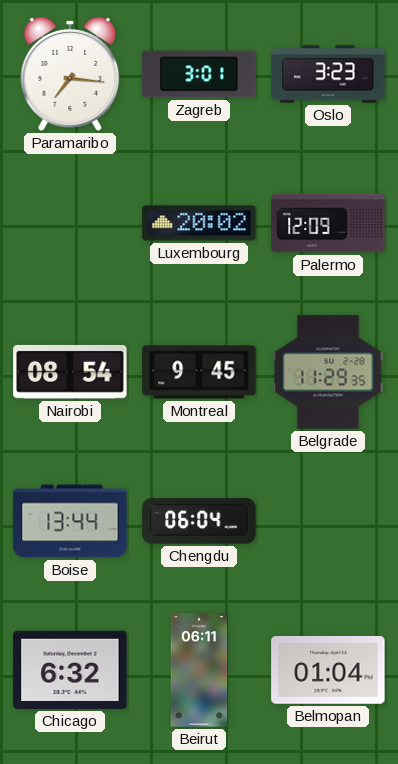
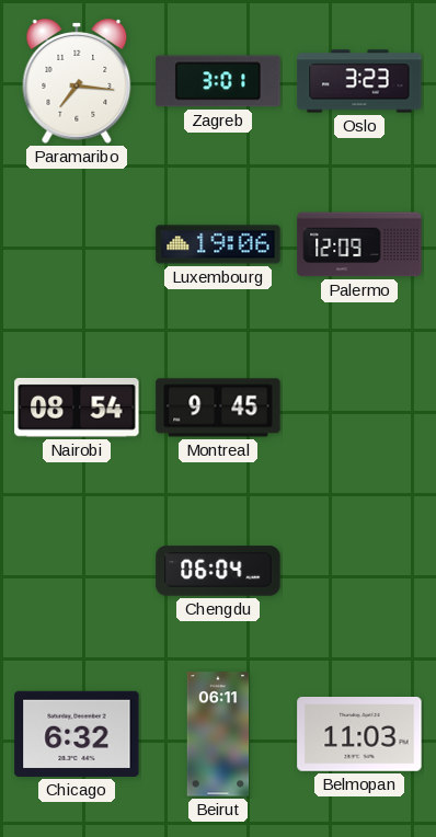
Luxembourg: 20:02 -> 19:06 (218, 244)
Belgrade: 11:29 -> none (328, 372)
Boise: 13:44 -> none (70, 521)
Belmopan: 01:04 -> 11:03 (359, 735)
